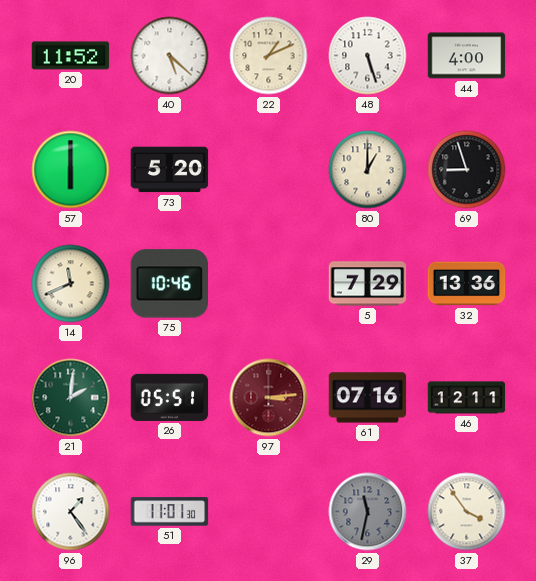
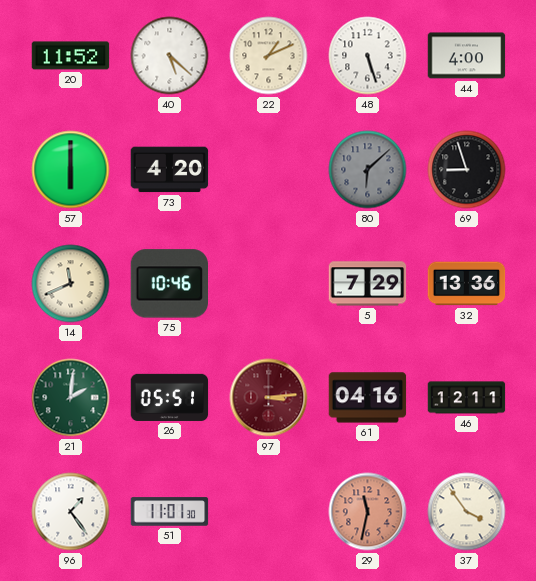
73: 5:20 -> 4:20 (170, 170)
80: 1:00 -> 6:08 (368, 170)
80 dial: cream -> grey (368, 170)
61: 07:16 -> 04:16 (368, 398)
29 dial: grey -> salmon (368, 512)
